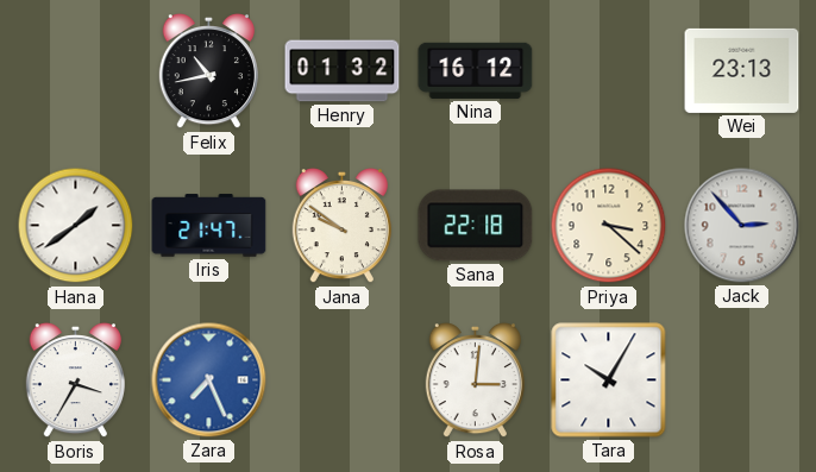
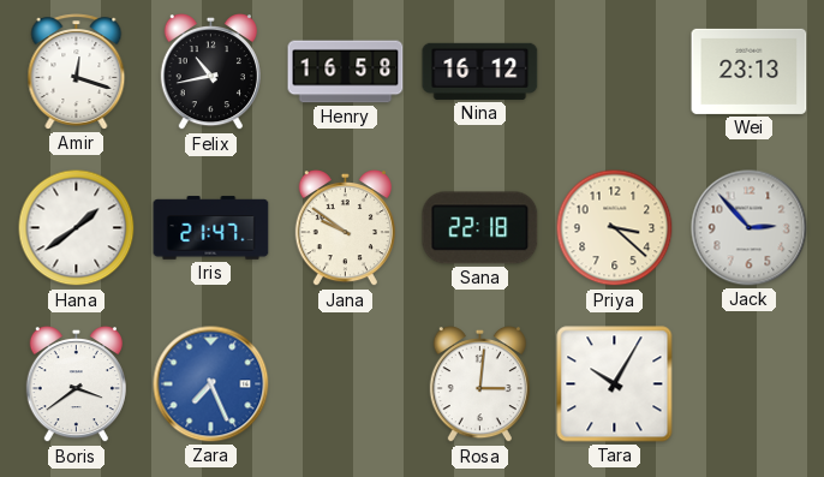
Amir: none -> 12:18 (77, 72)
Henry: 01:32 -> 16:58 (346, 72)
Boris: 3:35 -> 3:39 (76, 386)
